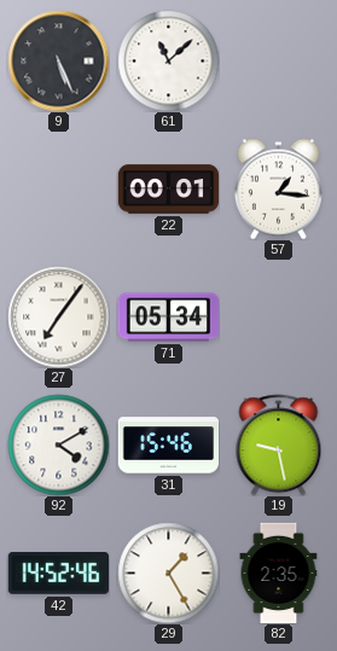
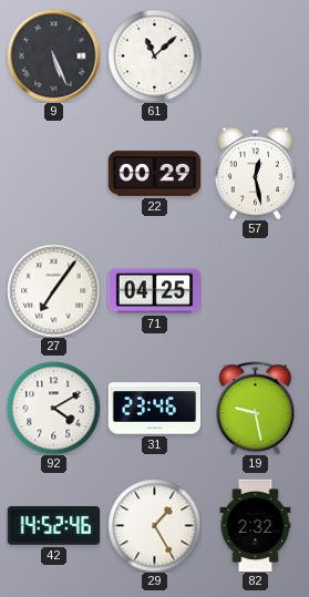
22: 00:01 -> 00:29 (154, 174)
57: 1:16 -> 12:28 (255, 173)
71: 05:34 -> 04:25 (154, 291)
31: 15:46 -> 23:46 (154, 409)
82: 2:35 -> 2:32 (256, 525)
